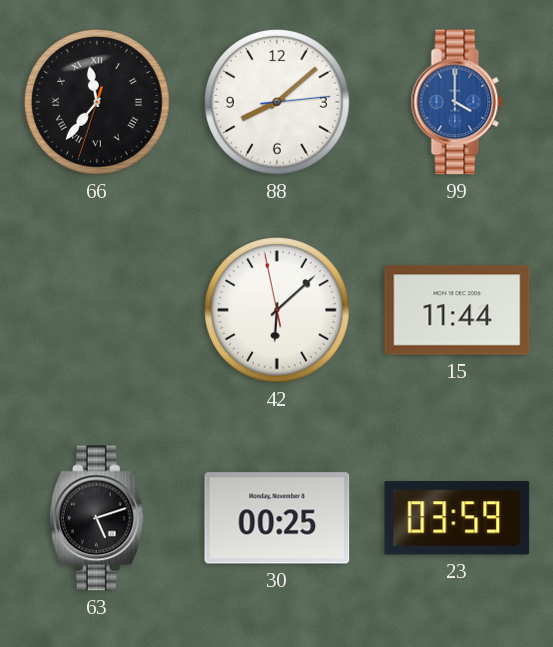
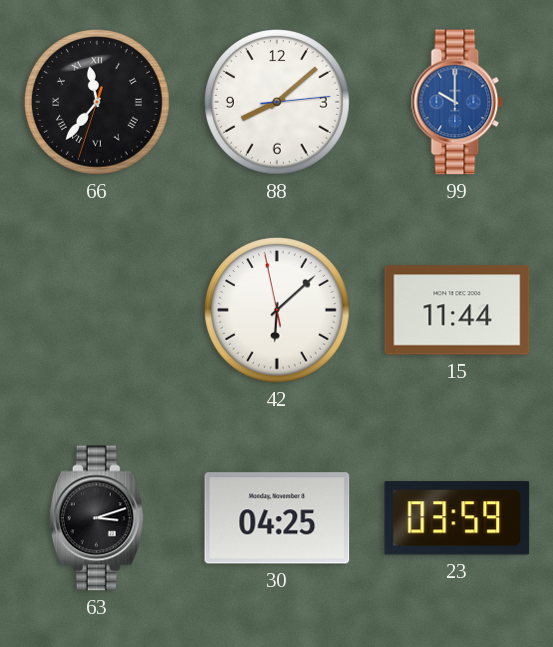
99: 4:00 -> 10:00 (457, 102)
63: 5:12 -> 3:12 (97, 518)
30: 00:25 -> 04:25 (277, 518)
